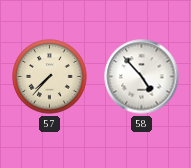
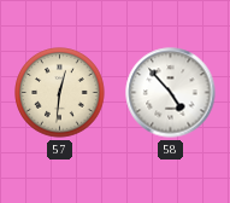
57: 7:37 -> 12:31 (60, 93)
